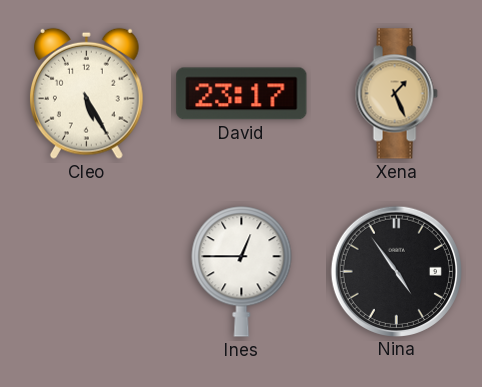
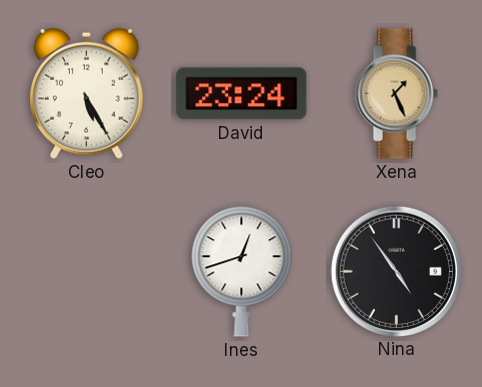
David: 23:17 -> 23:24 (242, 94)
Ines: 12:45 -> 12:42 (242, 272)
